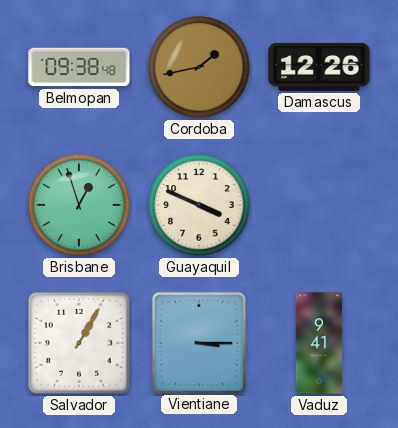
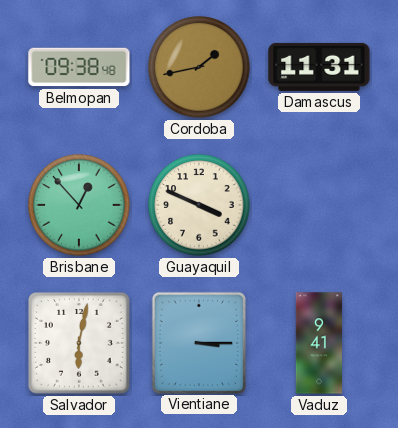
Damascus: 12:26 -> 11:31 (319, 67)
Brisbane: 12:57 -> 12:53 (79, 205)
Salvador: 1:05 -> 6:02 (79, 343)
